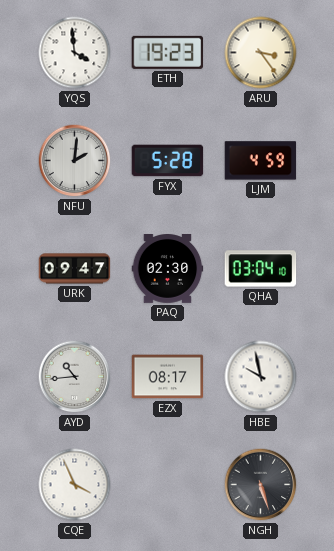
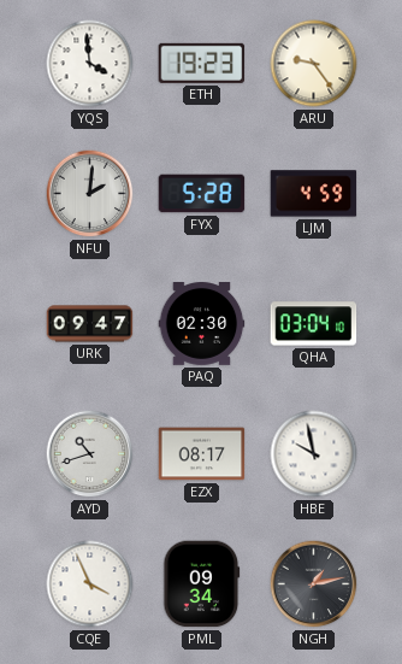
ARU: 3:24 -> 9:24 (314, 64)
AYD: 10:44 -> 10:42 (90, 454)
PML: none -> 09:34 (202, 584)
NGH: 5:27 -> 1:13 (314, 584)
